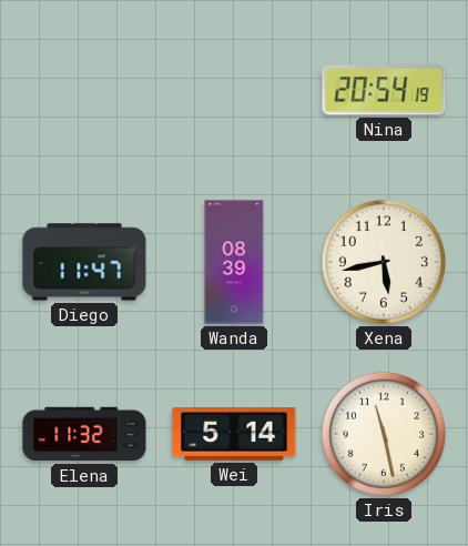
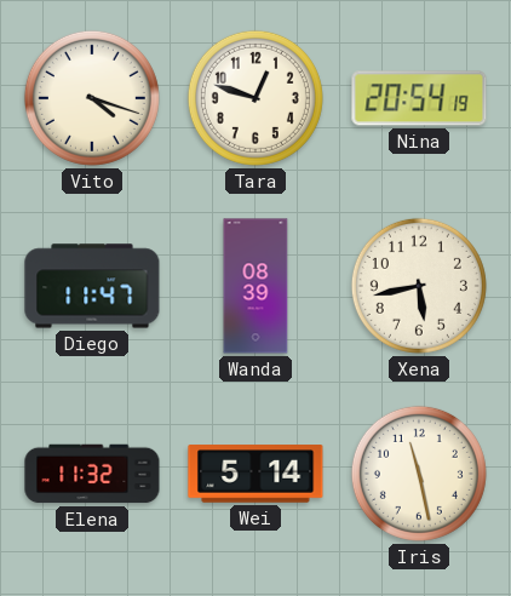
Vito: none -> 4:18 (92, 98)
Tara: none -> 12:48 (255, 98)
